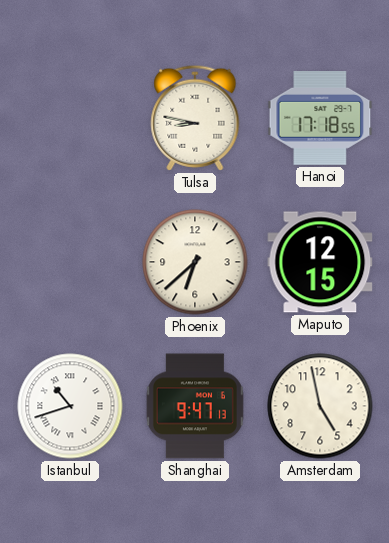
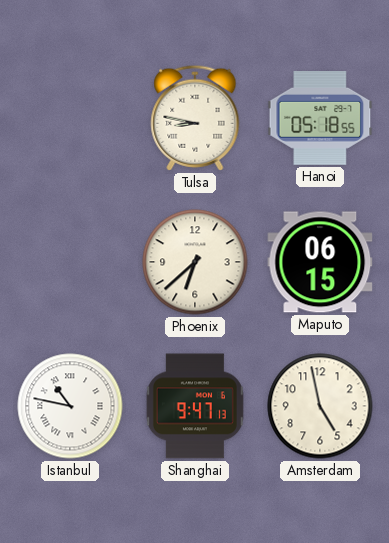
Hanoi: 17:18 -> 05:18 (320, 119)
Maputo: 12:15 -> 06:15 (320, 262)
Istanbul: 10:42 -> 10:47 (70, 406)
